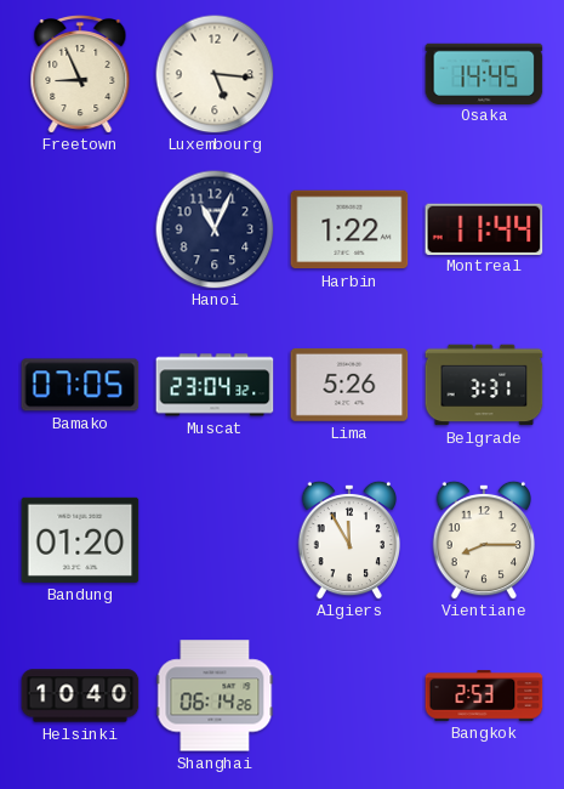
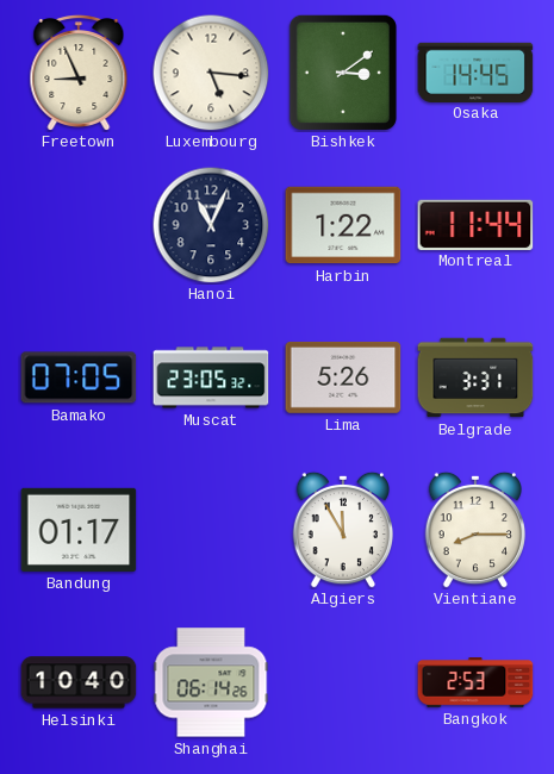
Bishkek: none -> 3:09 (343, 71)
Muscat: 23:04 -> 23:05 (211, 377)
Bandung: 01:20 -> 01:17 (79, 530)
